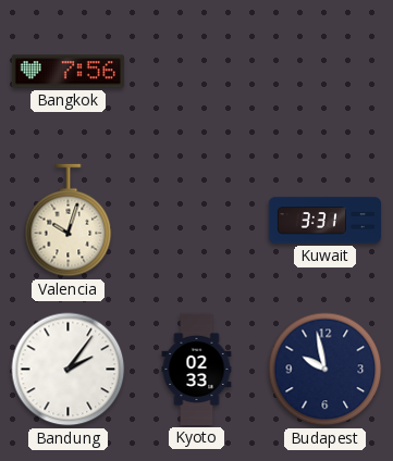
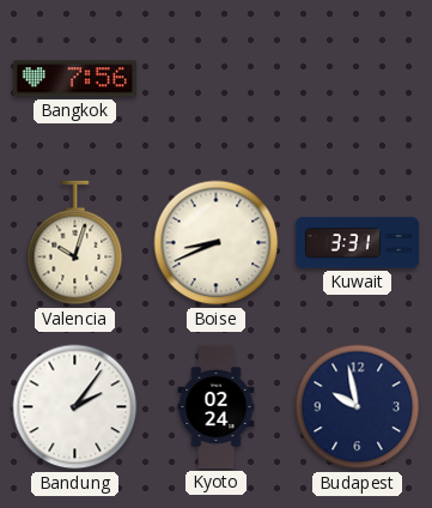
Boise: none -> 8:41 (217, 243)
Kyoto: 02:33 -> 02:24 (217, 406)
